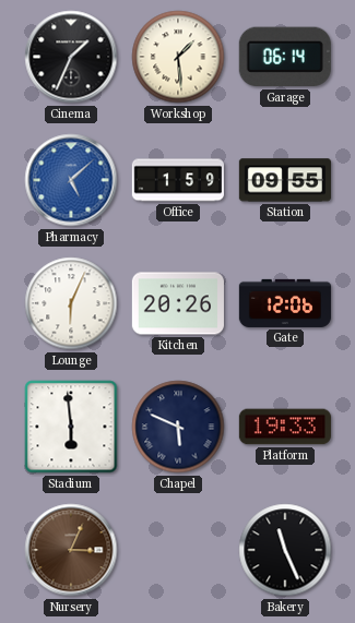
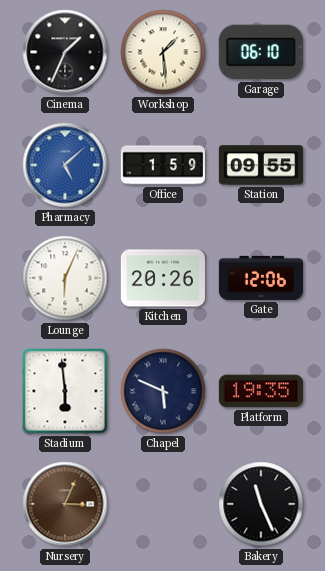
Garage: 06:14 -> 06:10 (261, 52)
Platform: 19:33 -> 19:35 (261, 391)
